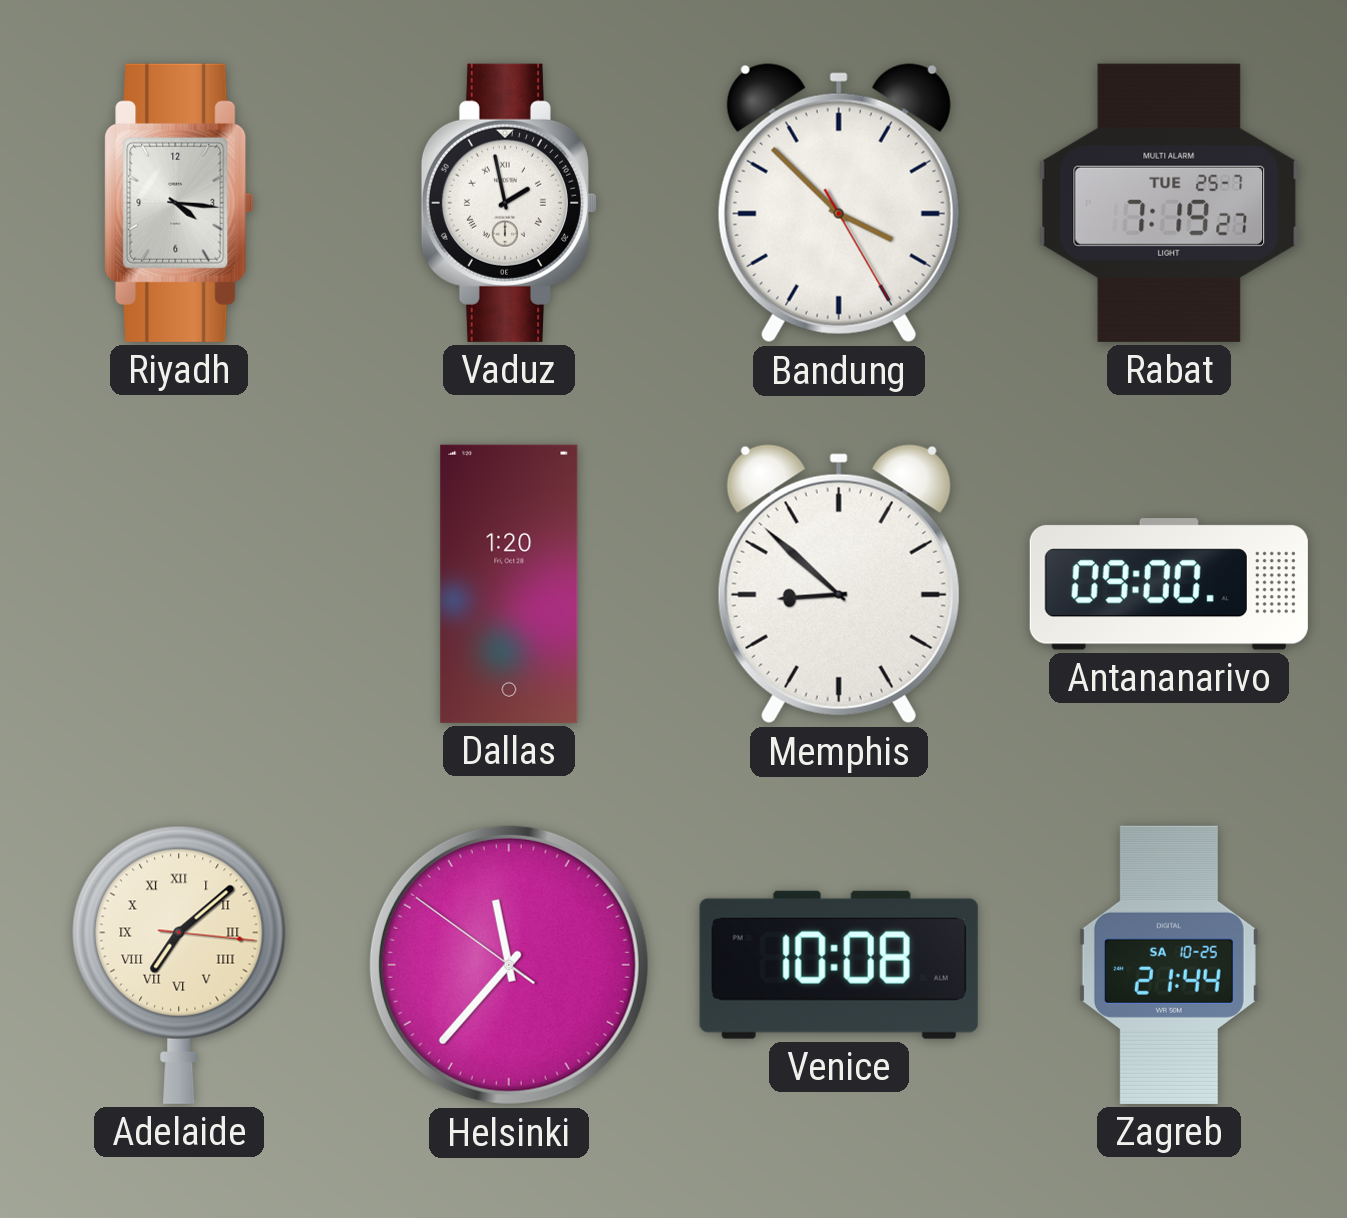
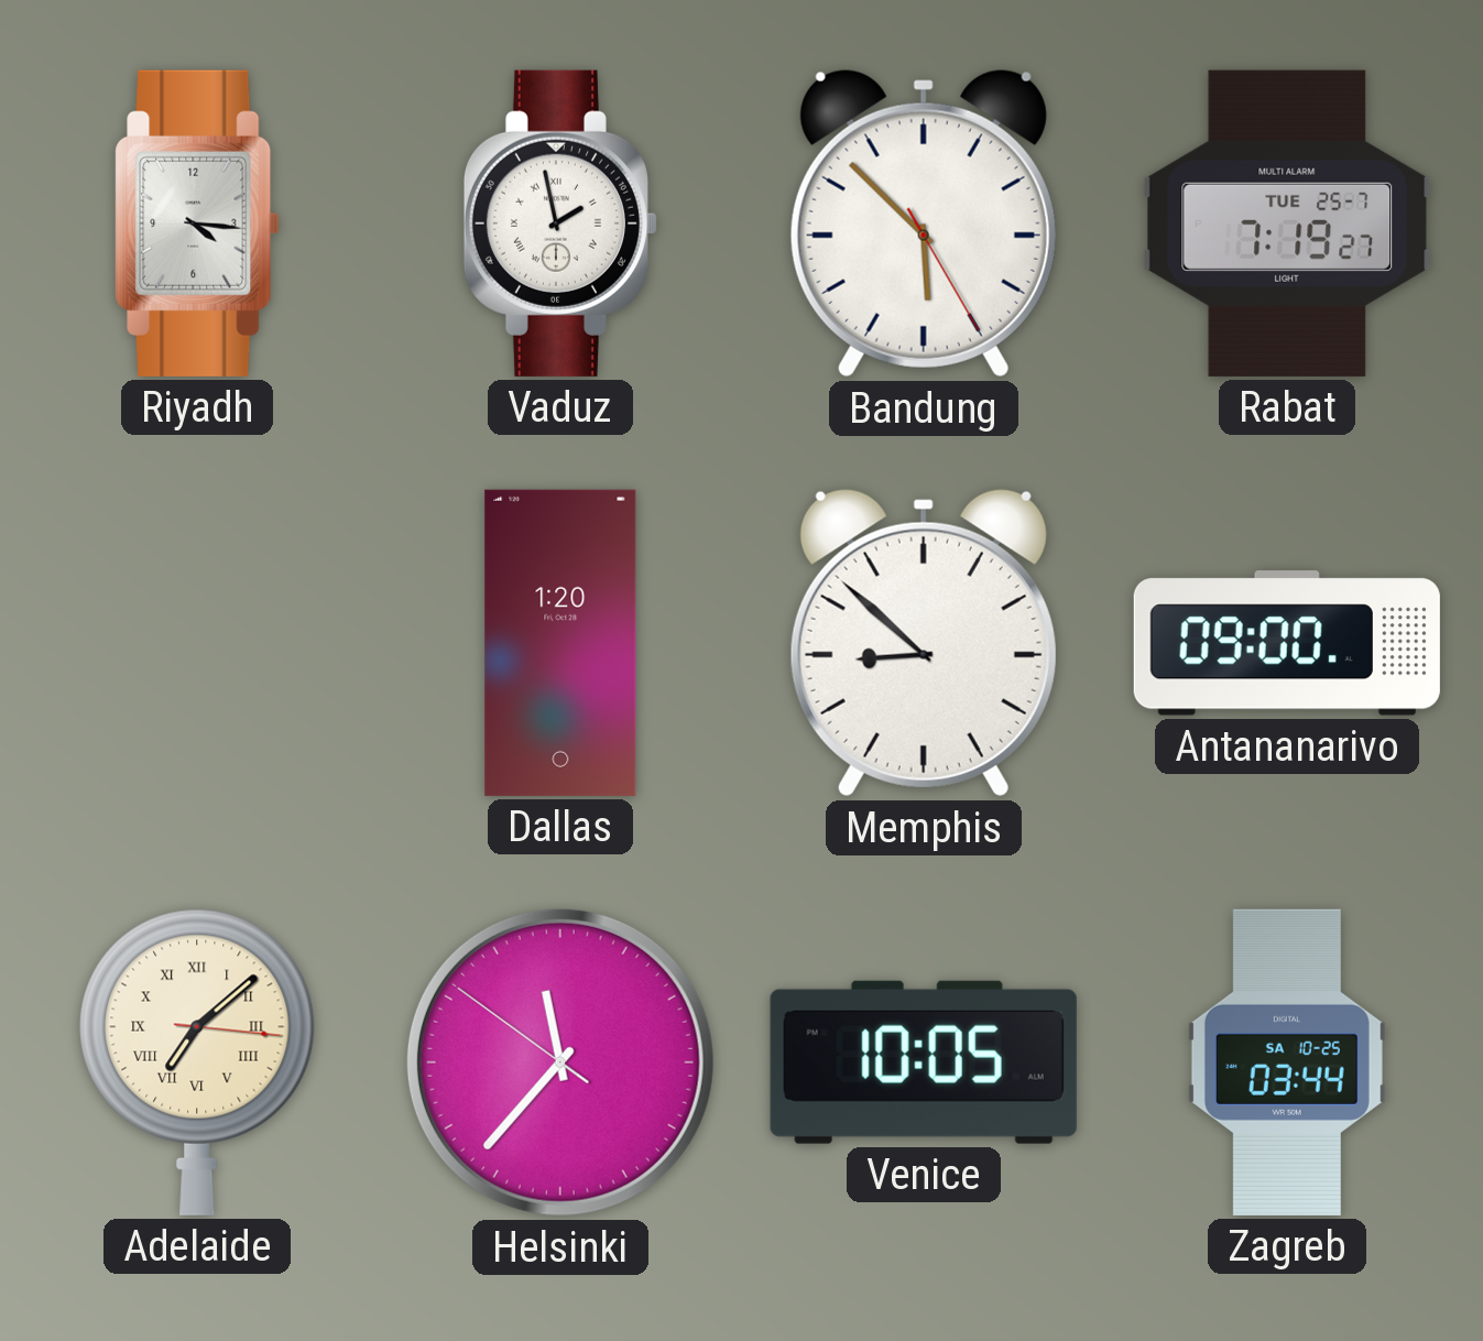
Bandung: 3:52 -> 5:52 (924, 223)
Venice: 10:08 -> 10:05 (924, 1062)
Zagreb: 21:44 -> 03:44 (1287, 1062)
